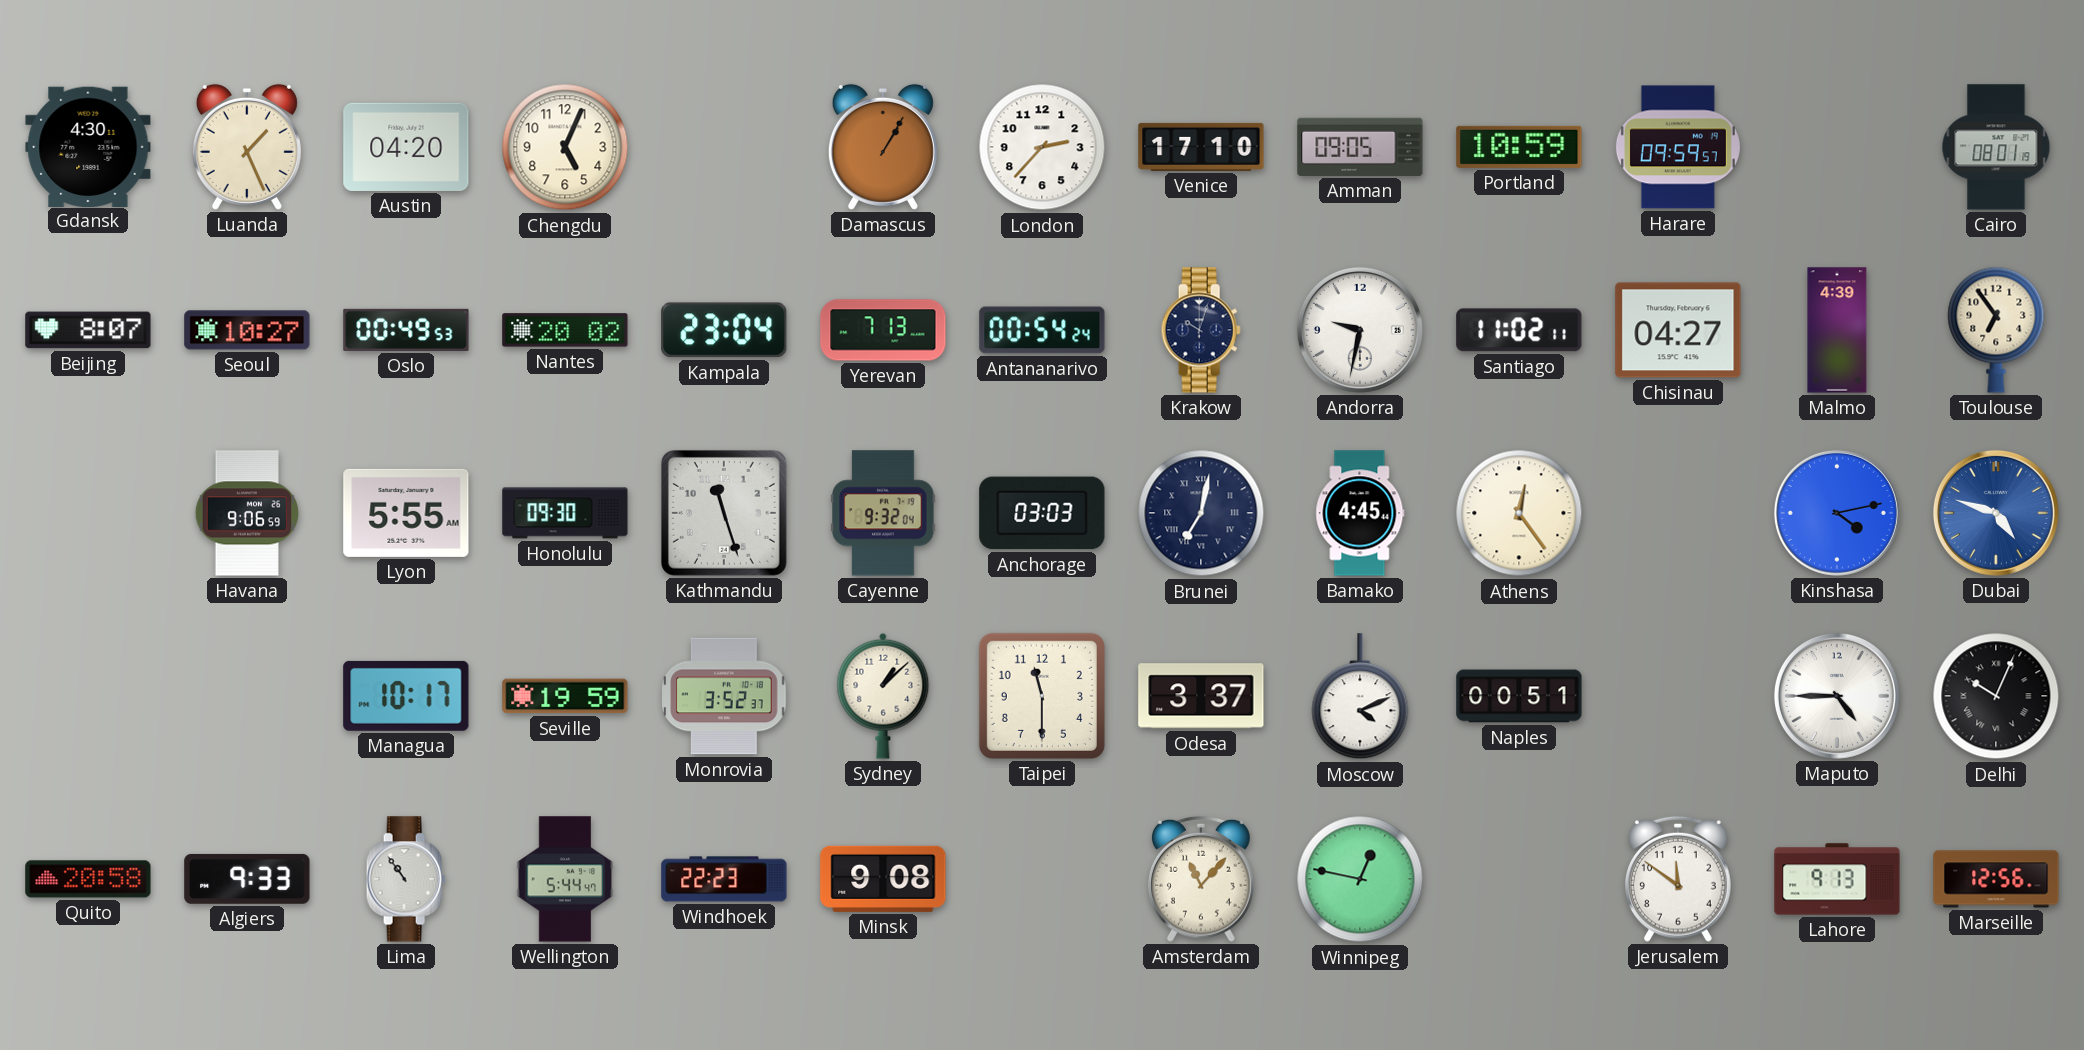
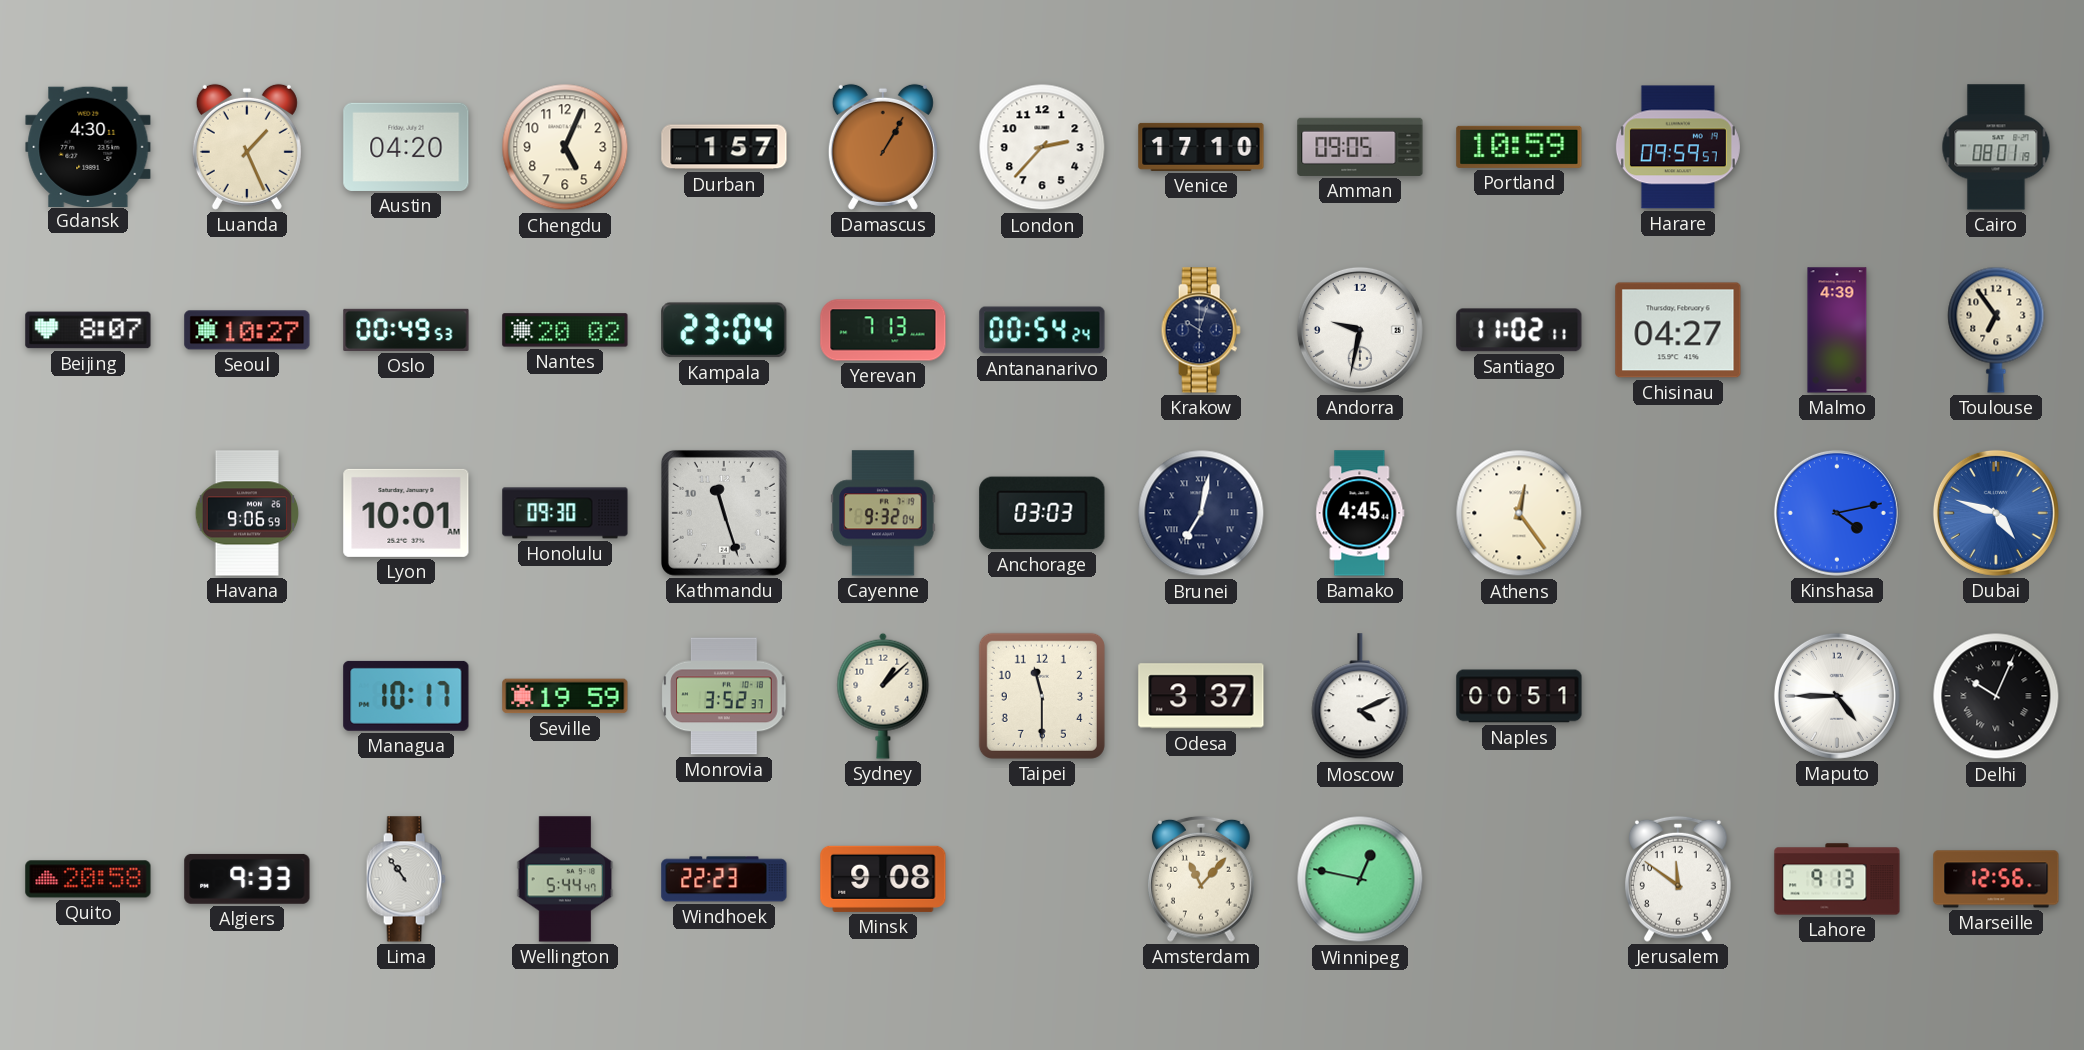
Durban: none -> 1:57 (724, 147)
Lyon: 5:55 -> 10:01 (406, 513)
